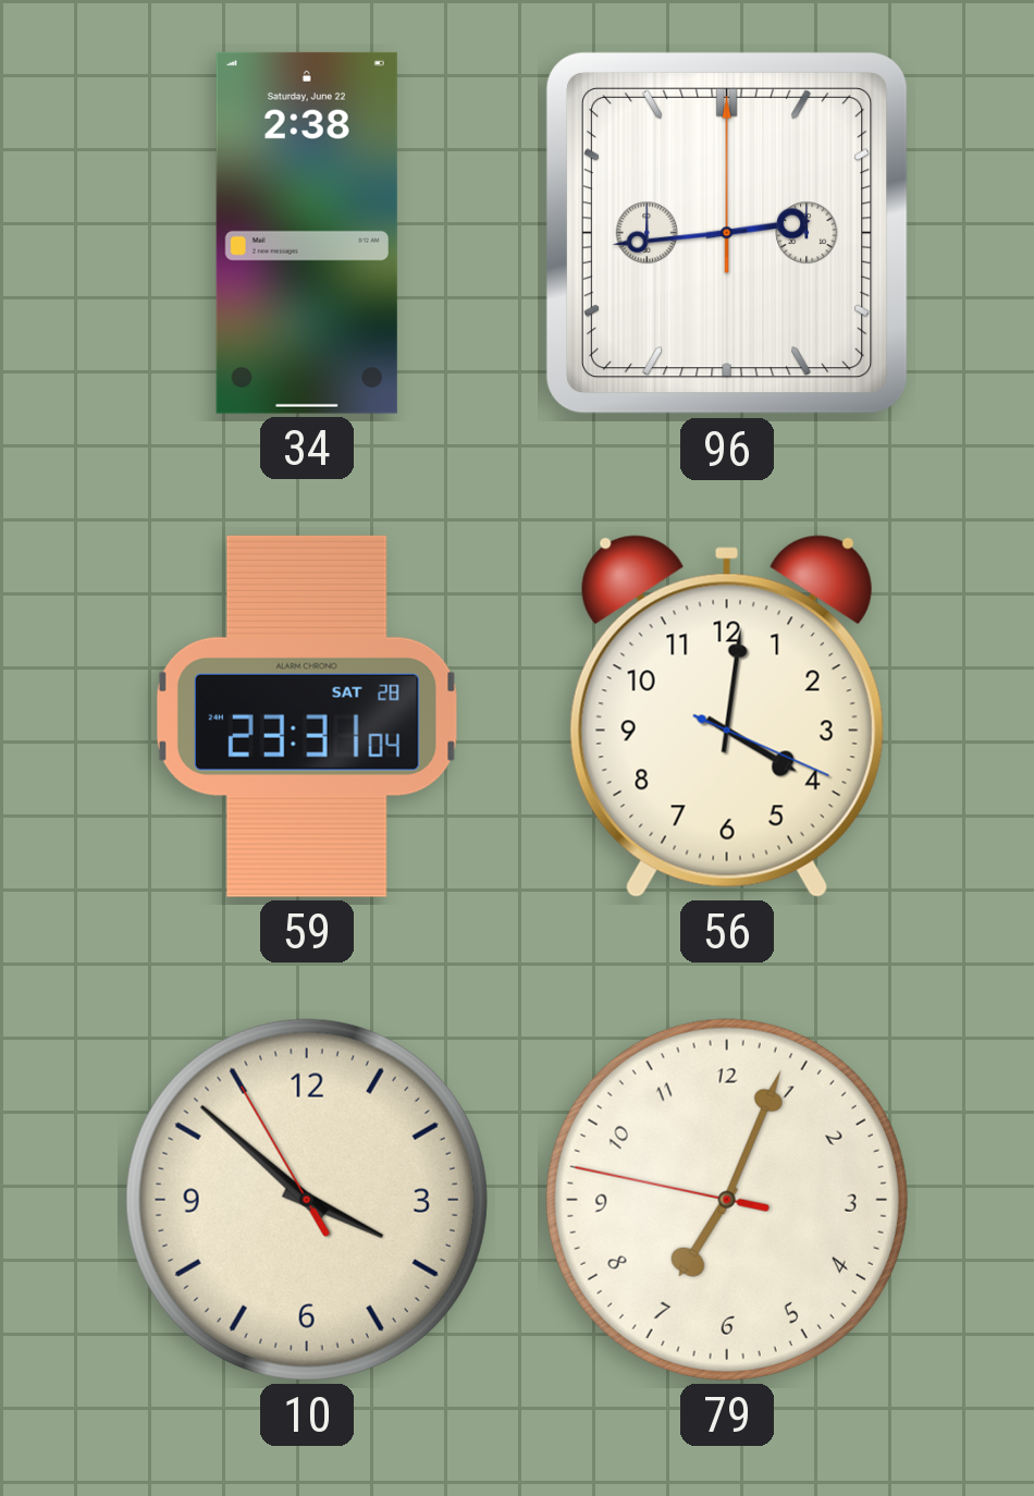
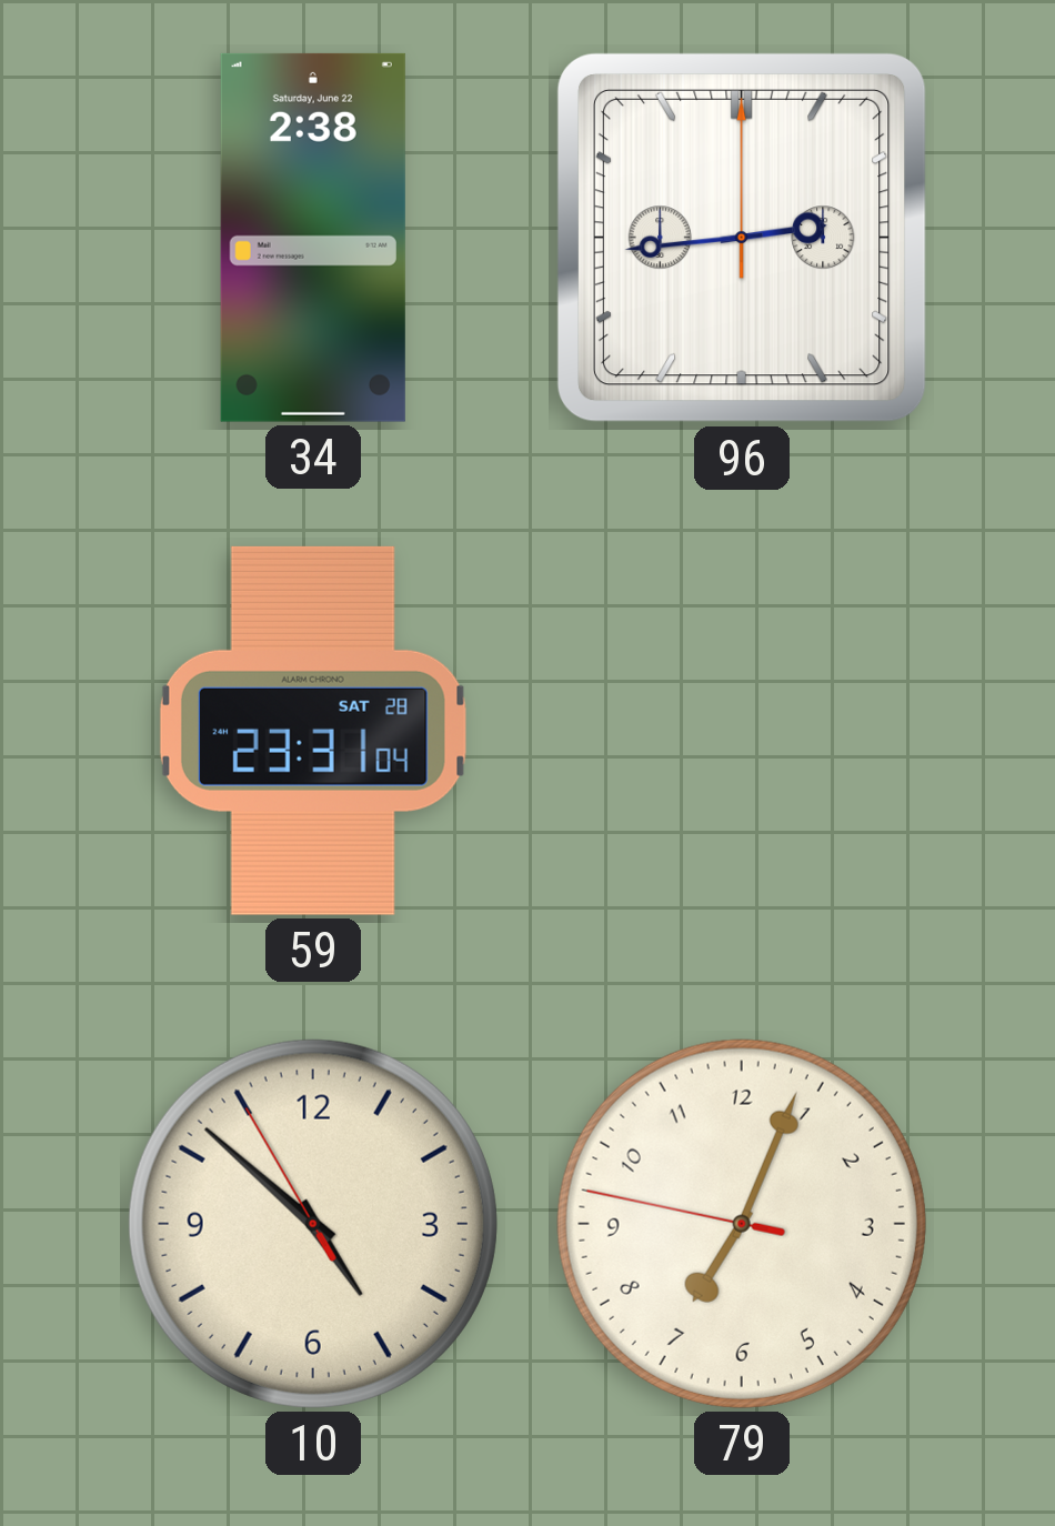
56: 4:01 -> none (727, 716)
10: 3:51 -> 4:51 (313, 1224)
